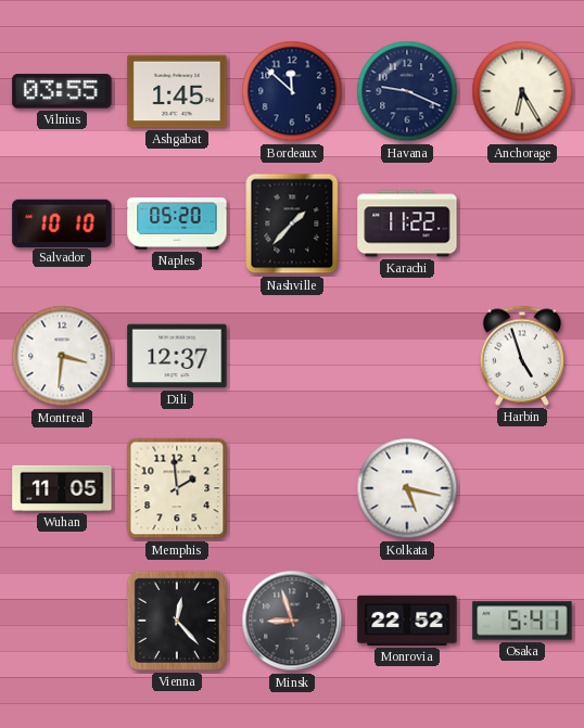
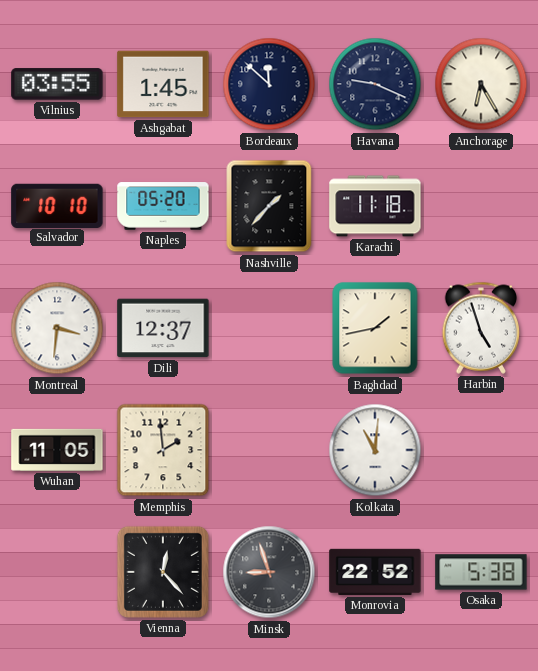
Karachi: 11:22 -> 11:18 (375, 206)
Baghdad: none -> 1:43 (375, 328)
Kolkata: 5:17 -> 11:01 (375, 450)
Osaka: 5:41 -> 5:38 (481, 572)
